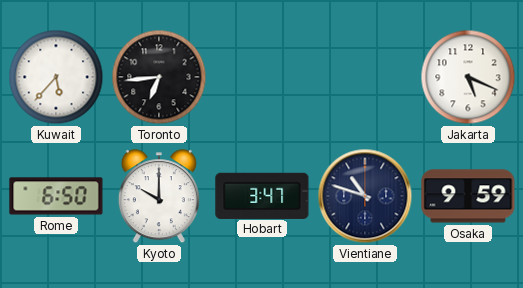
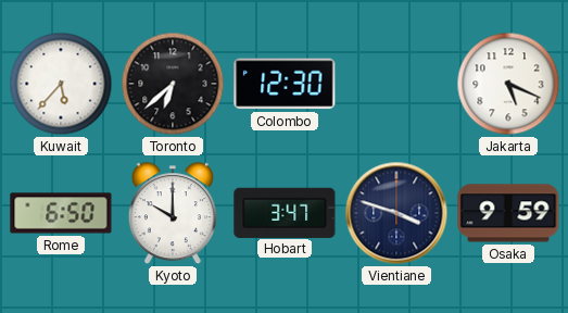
Toronto: 6:44 -> 6:38 (173, 84)
Colombo: none -> 12:30 (285, 84)
Vientiane: 10:48 -> 3:48 (396, 213)
